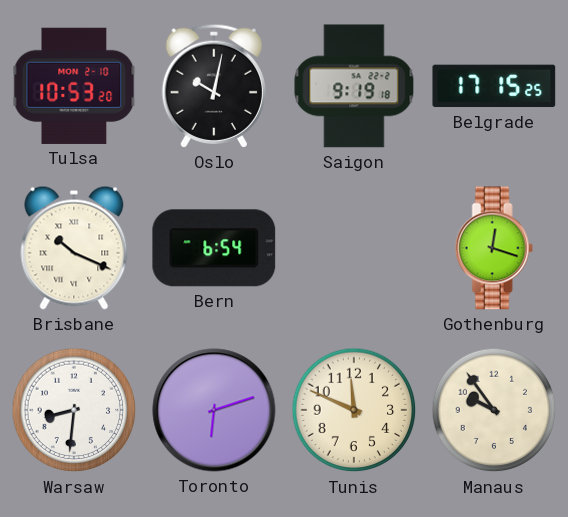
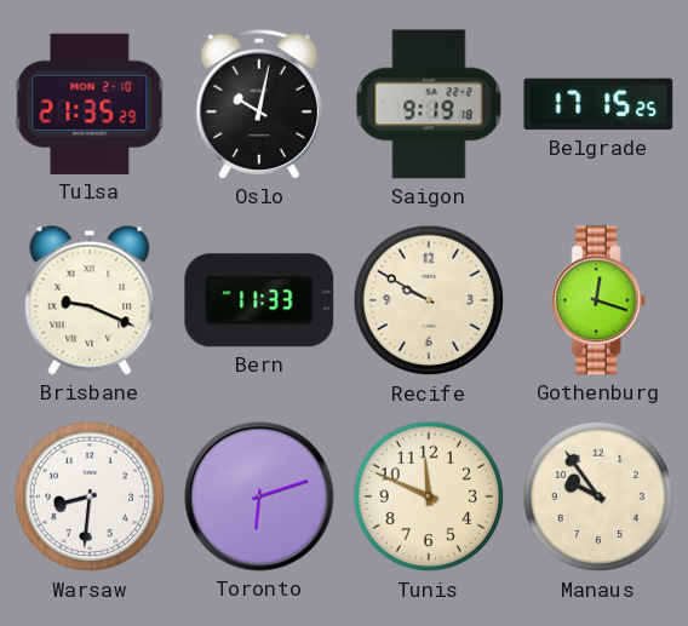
Tulsa: 10:53 -> 21:35 (90, 104)
Brisbane: 10:19 -> 9:19 (90, 300)
Bern: 6:54 -> 11:33 (259, 300)
Recife: none -> 9:50 (429, 300)
